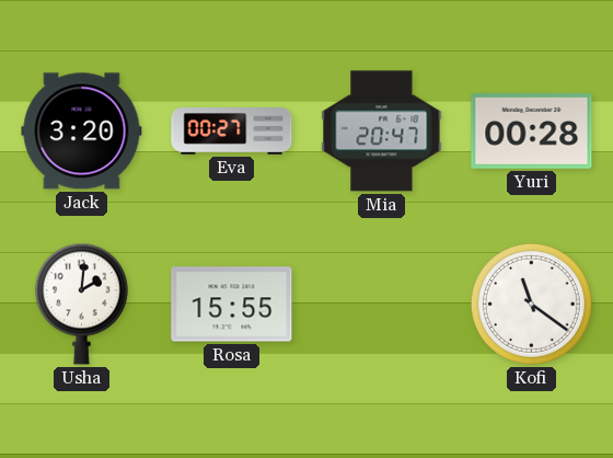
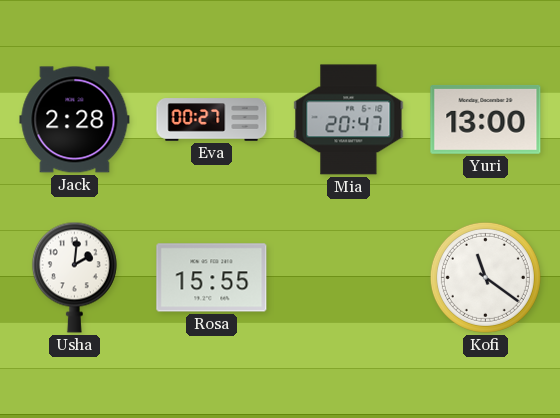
Jack: 3:20 -> 2:28 (75, 120)
Yuri: 00:28 -> 13:00 (486, 120)
